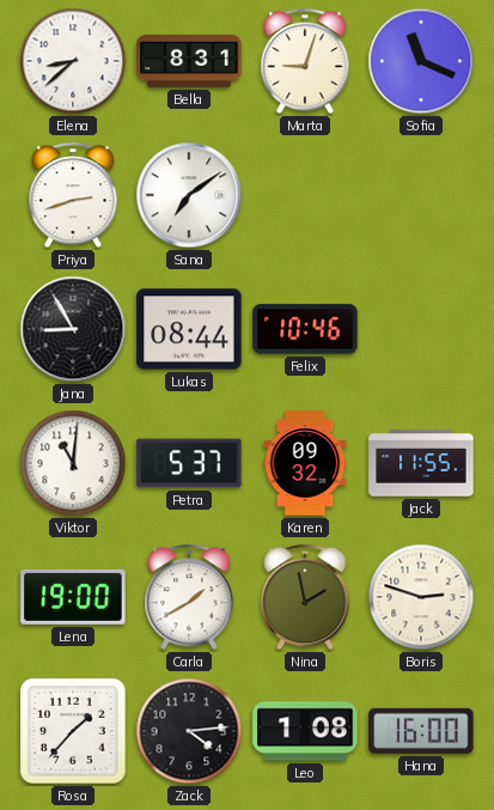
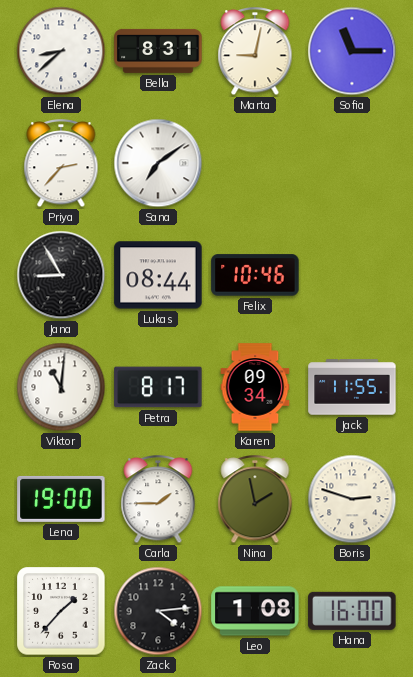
Marta: 9:03 -> 9:02 (255, 52)
Sofia: 11:19 -> 11:15 (352, 51)
Priya: 2:42 -> 2:37 (61, 164)
Petra: 5:37 -> 8:17 (158, 387)
Karen: 09:32 -> 09:34 (255, 387)
Carla: 1:40 -> 1:45 (158, 500)
